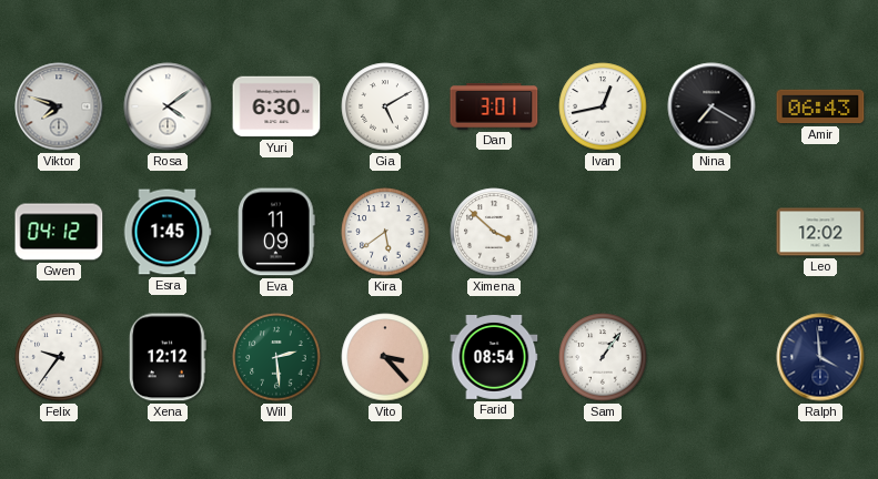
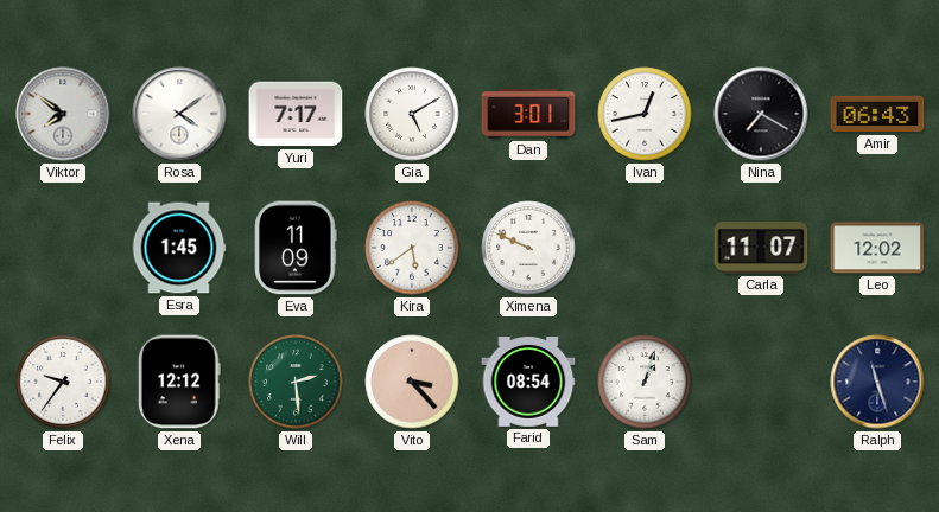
Viktor: 7:48 -> 7:51 (63, 114)
Yuri: 6:30 -> 7:17 (296, 114)
Gwen: 04:12 -> none (59, 232)
Ximena: 3:52 -> 9:49 (528, 248)
Carla: none -> 11:07 (761, 248)
Sam: 1:06 -> 1:03 (645, 382)
Ralph: 3:59 -> 11:27 (877, 382)
